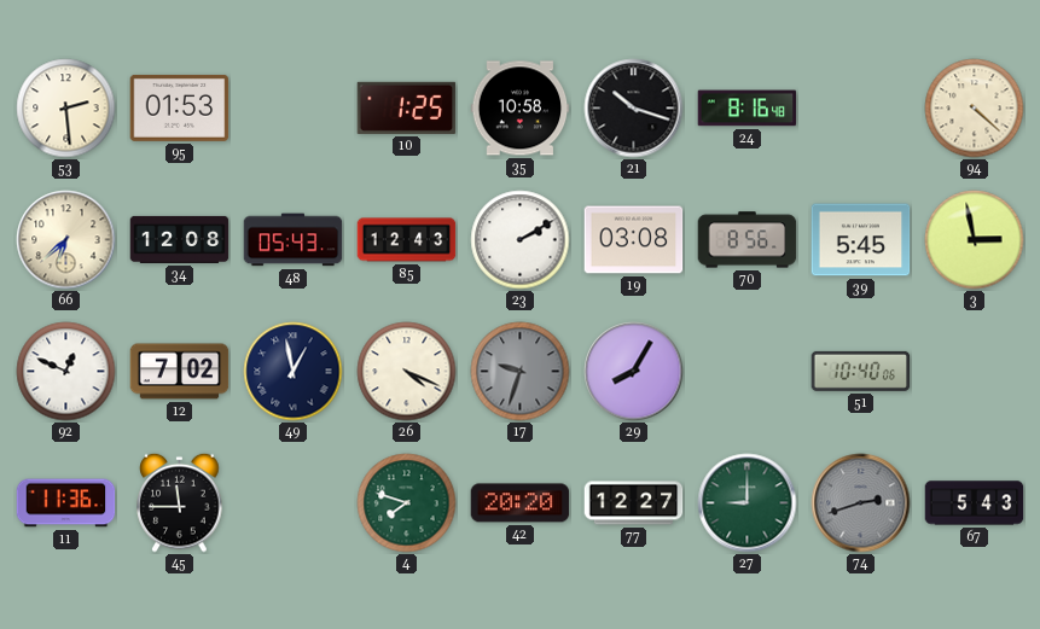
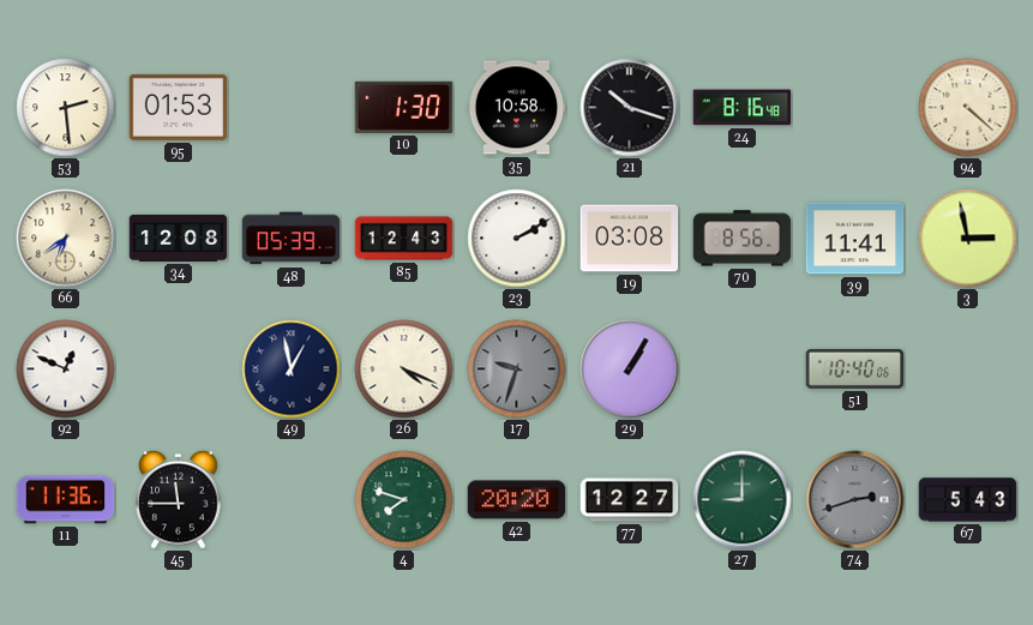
10: 1:25 -> 1:30 (404, 107)
66: 6:38 -> 6:39 (66, 239)
48: 05:43 -> 05:39 (292, 239)
39: 5:45 -> 11:41 (855, 239)
12: 7:02 -> none (180, 372)
29: 8:05 -> 1:05 (630, 369)
